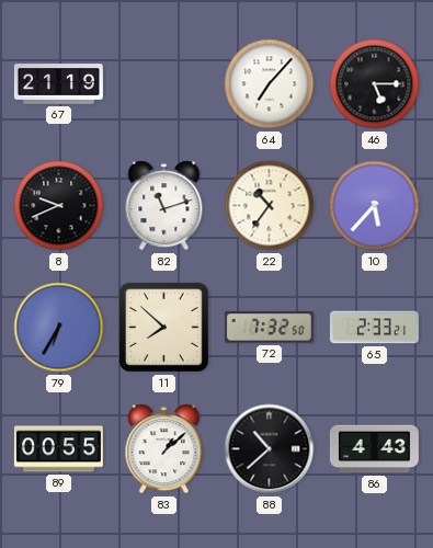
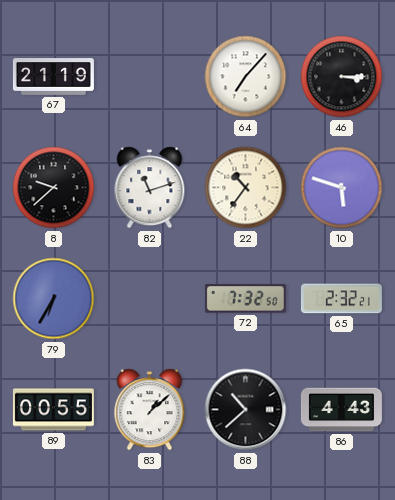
46: 5:15 -> 3:15 (342, 77)
8: 9:41 -> 9:38 (54, 188)
10: 5:37 -> 5:48 (342, 188)
11: 7:52 -> none (163, 327)
65: 2:33 -> 2:32 (341, 299)
